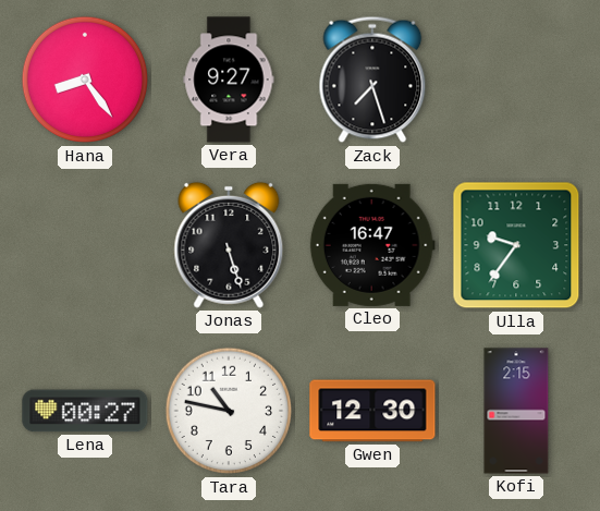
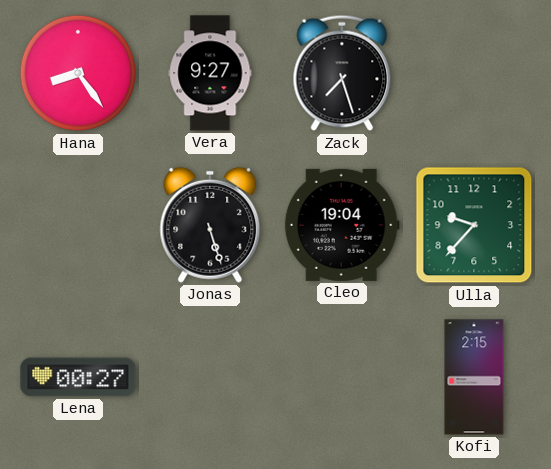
Cleo: 16:47 -> 19:04 (342, 225)
Ulla: 9:36 -> 9:37 (474, 225)
Tara: 10:47 -> none (229, 411)
Gwen: 12:30 -> none (372, 411)
